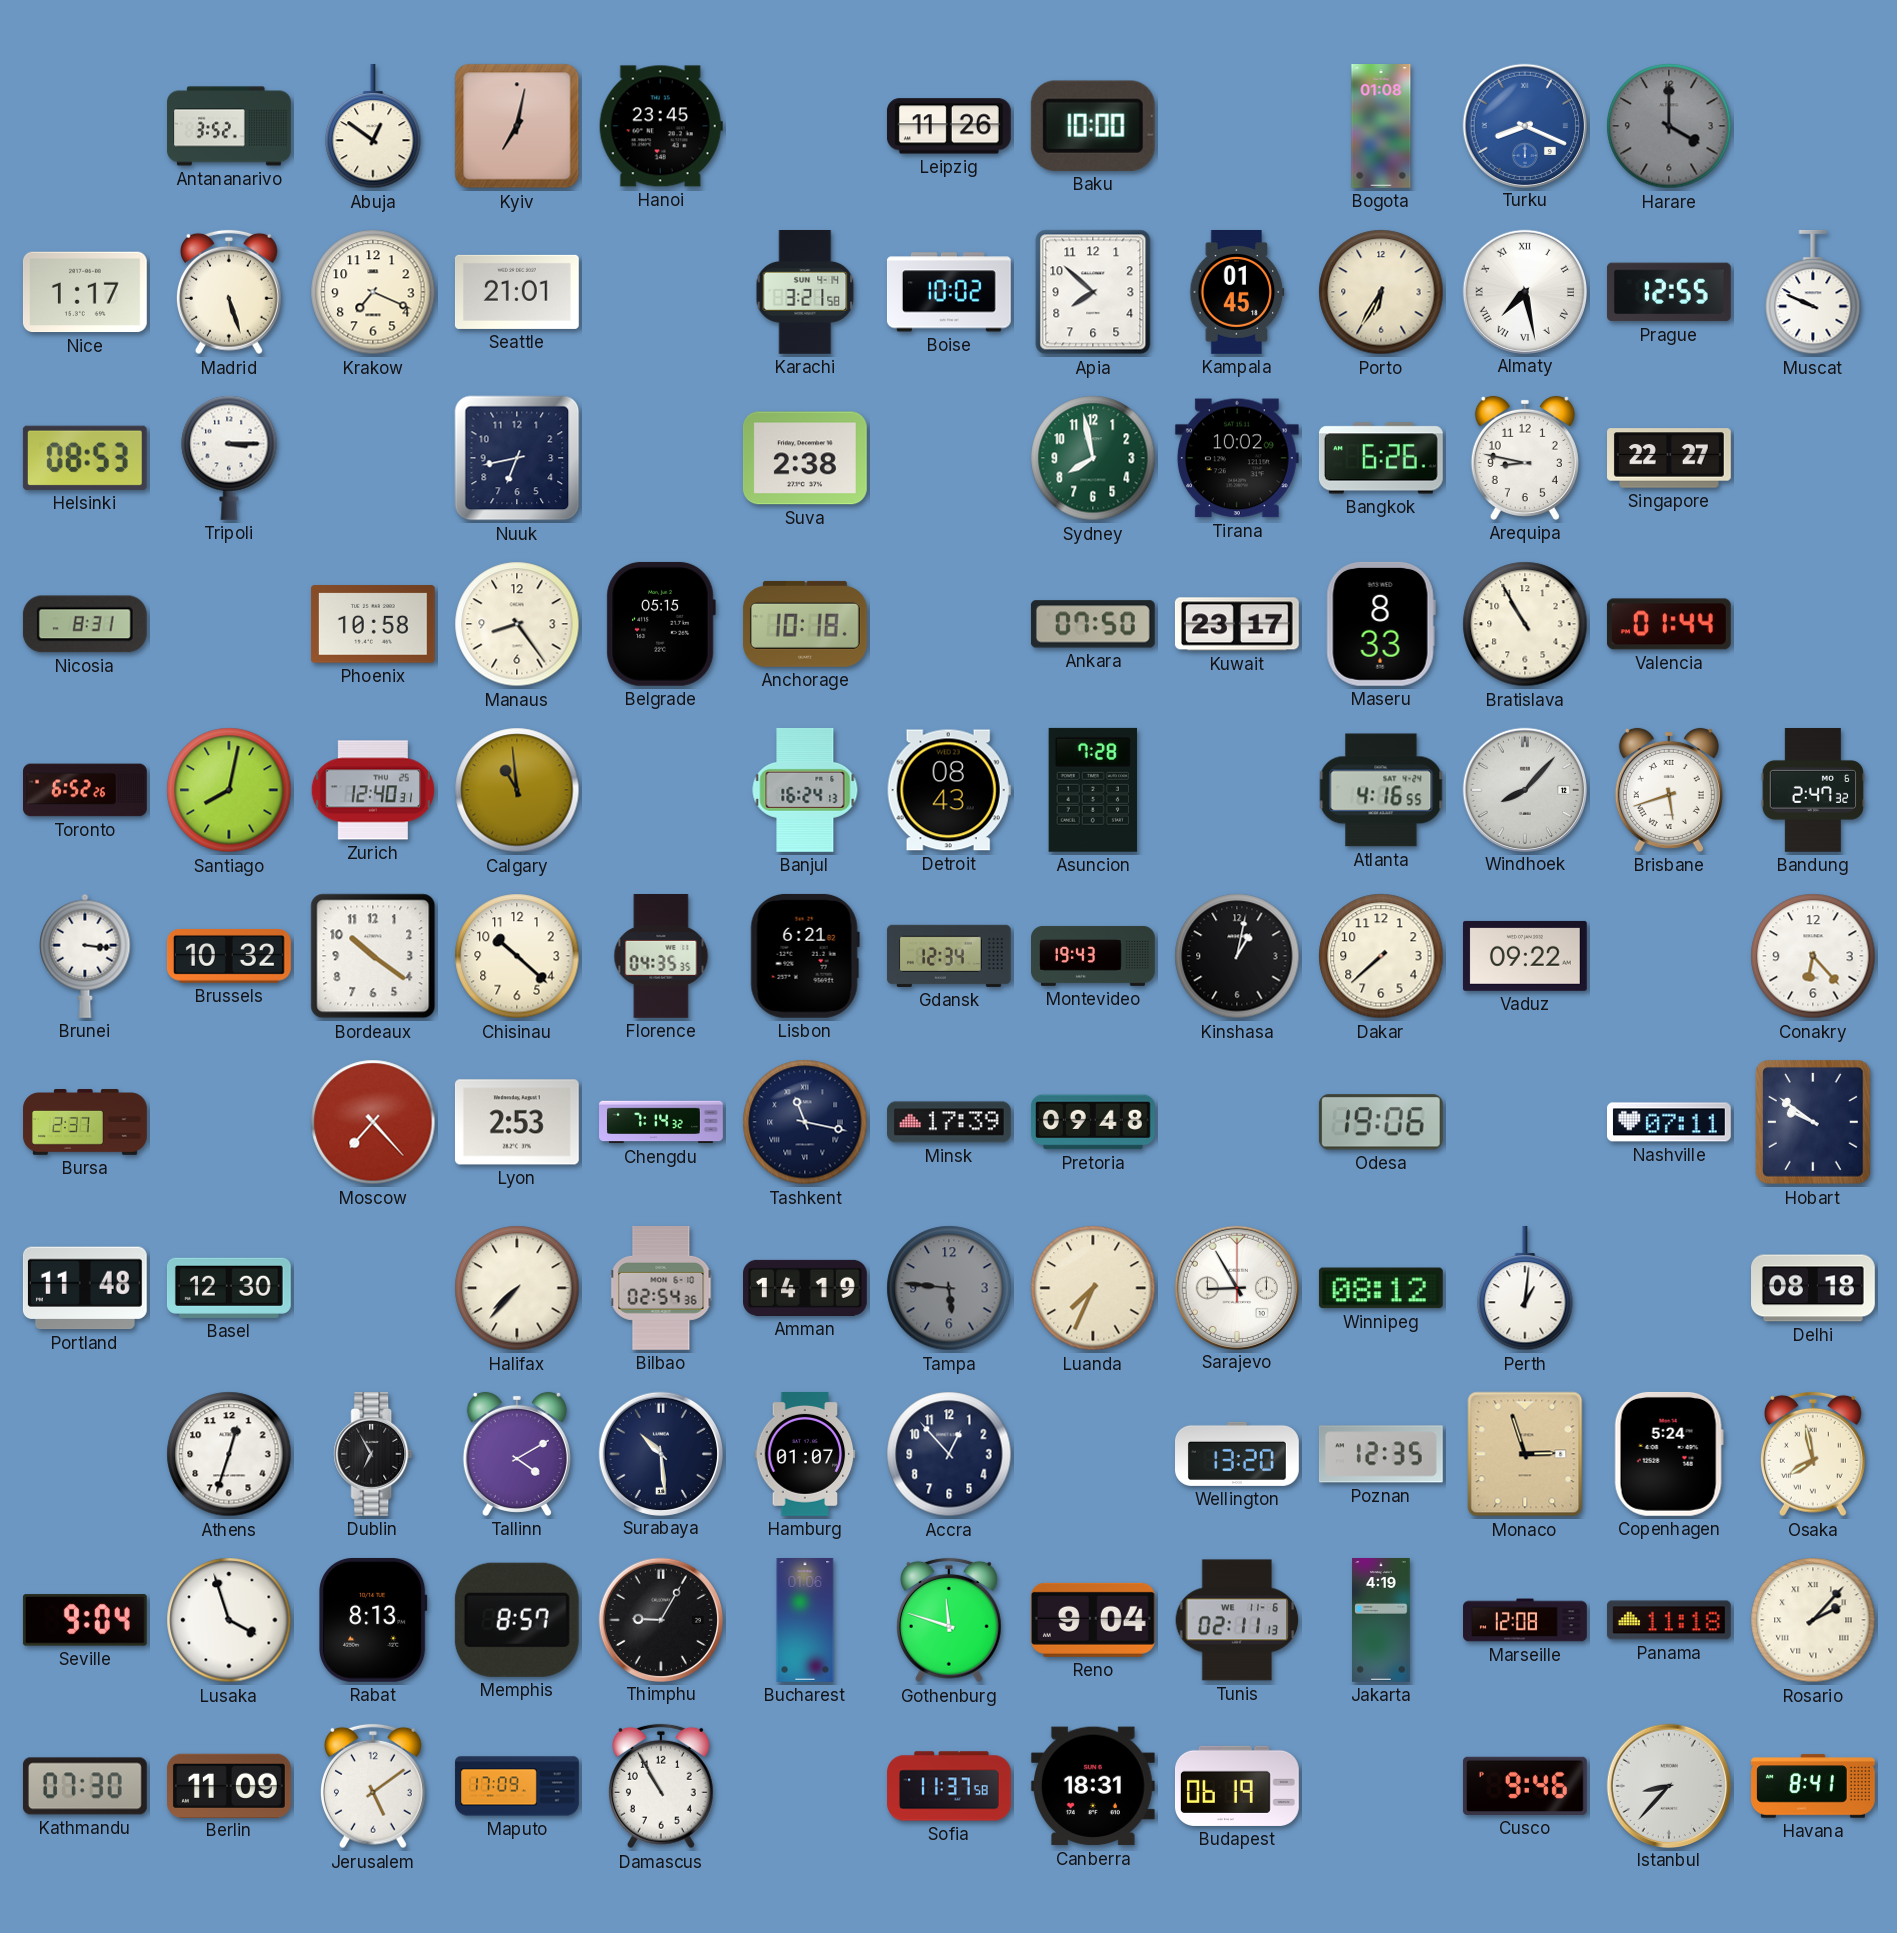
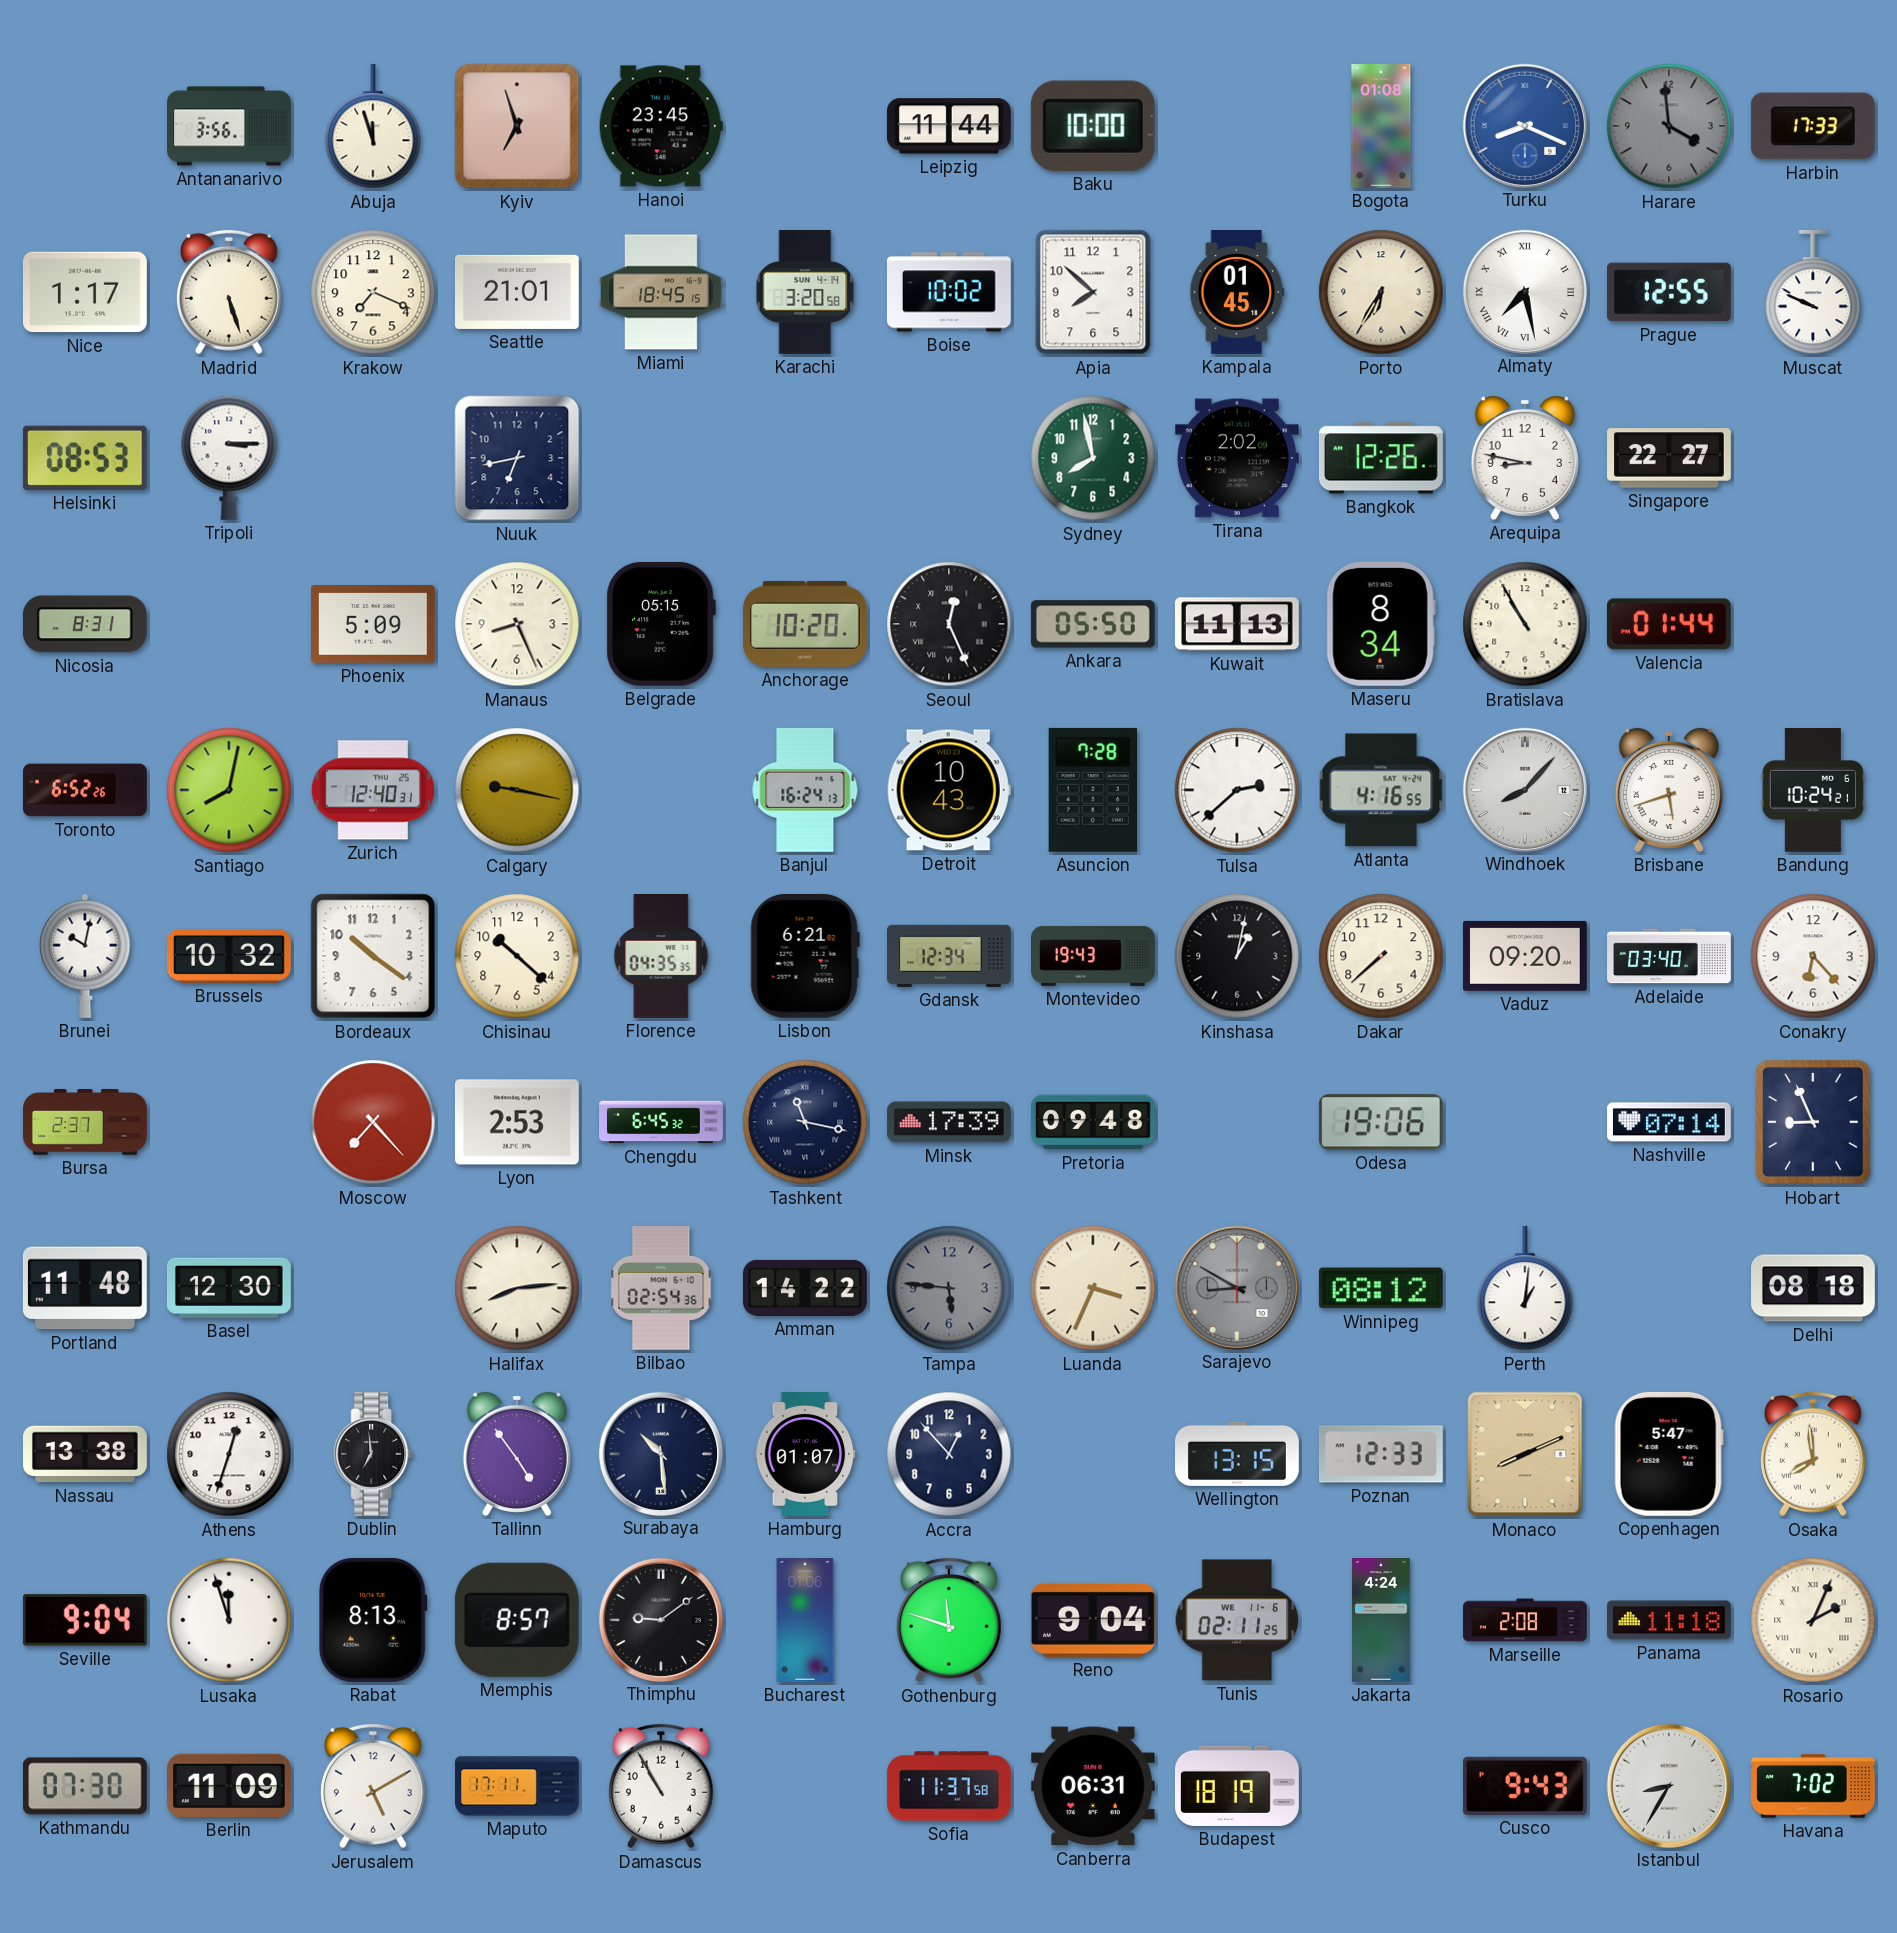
Antananarivo: 3:52 -> 3:56 (229, 126)
Abuja: 12:51 -> 11:57 (373, 126)
Kyiv: 7:02 -> 6:57 (517, 126)
Leipzig: 11:26 -> 11:44 (949, 126)
Harare: 4:00 -> 3:59 (1669, 126)
Harbin: none -> 17:33 (1813, 126)
Miami: none -> 18:45 (662, 292)
Karachi: 3:21 -> 3:20 (805, 293)
Suva: 2:38 -> none (805, 458)
Tirana: 10:02 -> 2:02 (1237, 458)
Bangkok: 6:26 -> 12:26 (1381, 458)
Phoenix: 10:58 -> 5:09 (373, 624)
Manaus: 8:24 -> 8:26 (517, 624)
Anchorage: 10:18 -> 10:20 (805, 624)
Seoul: none -> 12:26 (949, 624)
Ankara: 07:50 -> 05:50 (1093, 624)
Kuwait: 23:17 -> 11:13 (1237, 624)
Maseru: 8:33 -> 8:34 (1381, 624)
Calgary: 10:59 -> 9:17 (517, 790)
Detroit: 08:43 -> 10:43 (949, 790)
Tulsa: none -> 2:38 (1237, 790)
Bandung: 2:47 -> 10:24 (1813, 791)
Brunei: 3:16 -> 10:02 (85, 956)
Vaduz: 09:22 -> 09:20 (1525, 956)
Adelaide: none -> 03:40 (1669, 956)
Chengdu: 7:14 -> 6:45 (661, 1122)
Nashville: 07:11 -> 07:14 (1670, 1122)
Hobart: 9:51 -> 8:56 (1814, 1123)
Halifax: 7:37 -> 8:14 (517, 1288)
Amman: 14:19 -> 14:22 (806, 1288)
Luanda: 7:34 -> 3:34 (1093, 1288)
Sarajevo: 8:55 -> 8:50 (1236, 1287)
Sarajevo dial: white -> grey (1236, 1287)
Nassau: none -> 13:38 (86, 1454)
Dublin: 6:55 -> 6:59 (373, 1455)
Tallinn: 4:10 -> 4:54 (517, 1454)
Wellington: 13:20 -> 13:15 (1238, 1454)
Poznan: 12:35 -> 12:33 (1381, 1454)
Monaco: 2:57 -> 8:11 (1525, 1454)
Copenhagen: 5:24 -> 5:47 (1669, 1454)
Osaka: 7:58 -> 7:59 (1813, 1454)
Lusaka: 3:57 -> 11:57 (229, 1620)
Thimphu: 9:05 -> 9:09 (660, 1619)
Tunis: 02:11:13 -> 02:11:25 (1237, 1620)
Jakarta: 4:19 -> 4:24 (1381, 1621)
Marseille: 12:08 -> 2:08 (1525, 1620)
Rosario: 2:07 -> 2:04 (1813, 1620)
Jerusalem: 5:09 -> 5:10 (373, 1786)
Maputo: 17:09 -> 17:11 (517, 1786)
Canberra: 18:31 -> 06:31 (1093, 1786)
Budapest: 06:19 -> 18:19 (1238, 1786)
Cusco: 9:46 -> 9:43 (1525, 1786)
Istanbul: 8:37 -> 8:35 (1668, 1785)
Havana: 8:41 -> 7:02 (1814, 1786)
